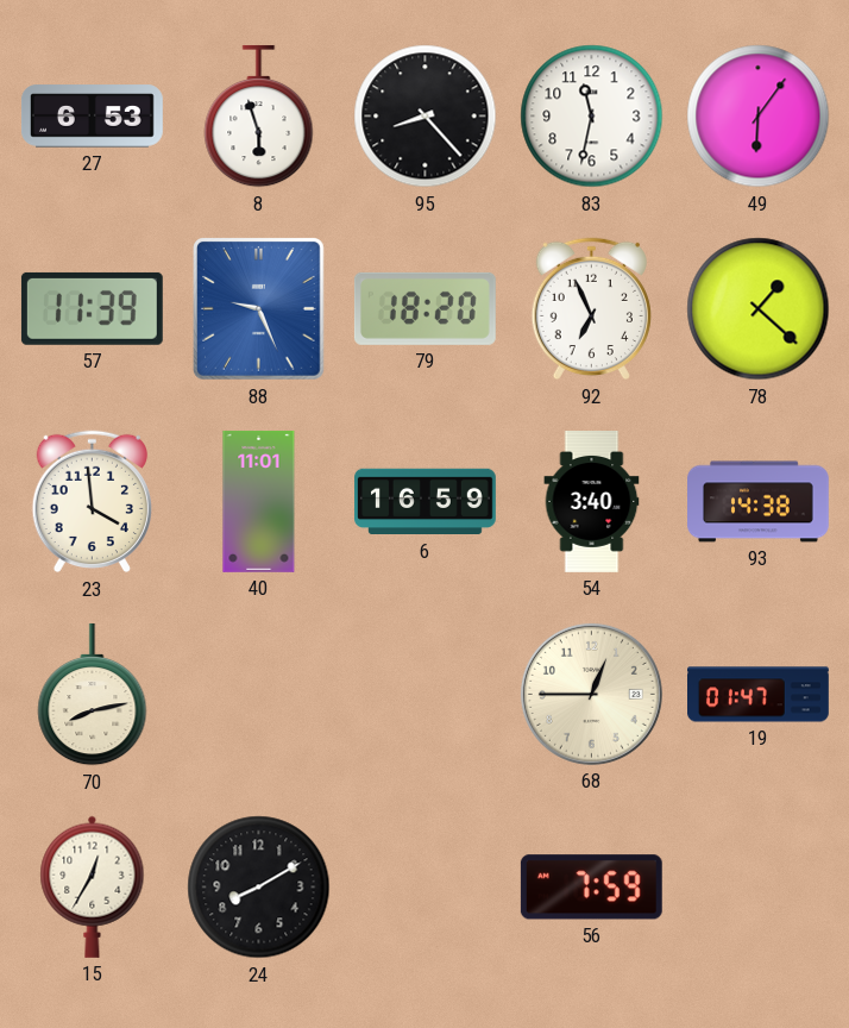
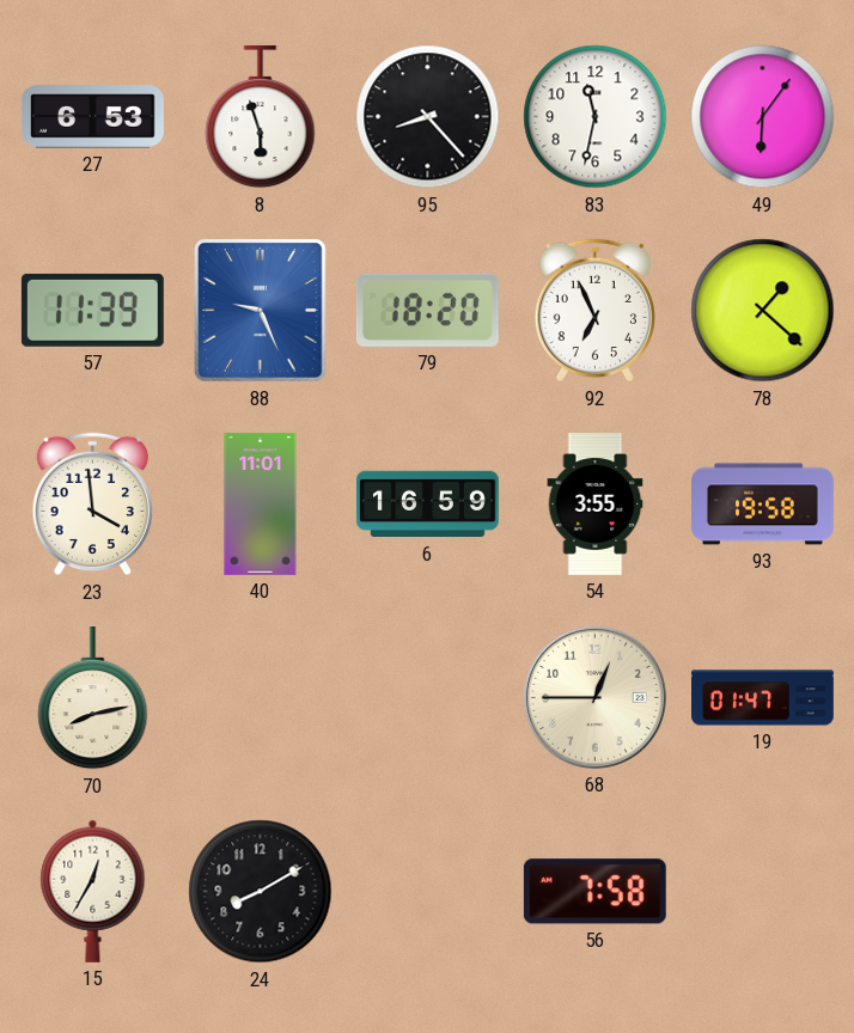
54: 3:40 -> 3:55 (596, 505)
93: 14:38 -> 19:58 (763, 505)
56: 7:59 -> 7:58 (594, 892)
